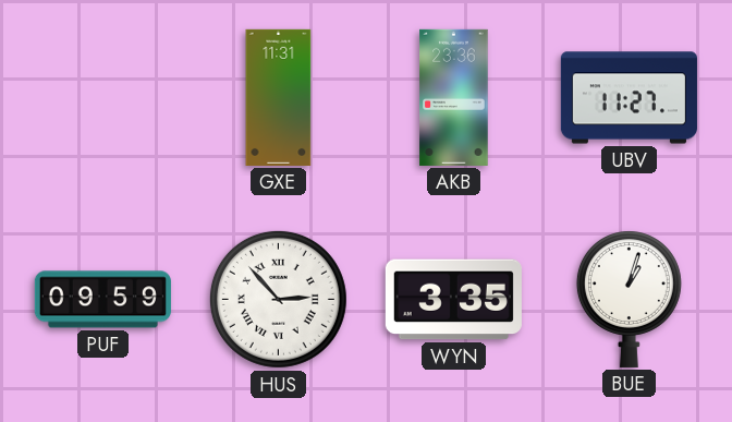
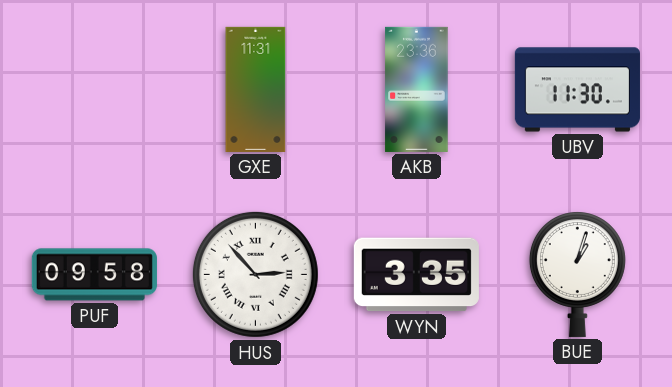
UBV: 11:27 -> 11:30 (577, 90)
PUF: 09:59 -> 09:58 (94, 275)
